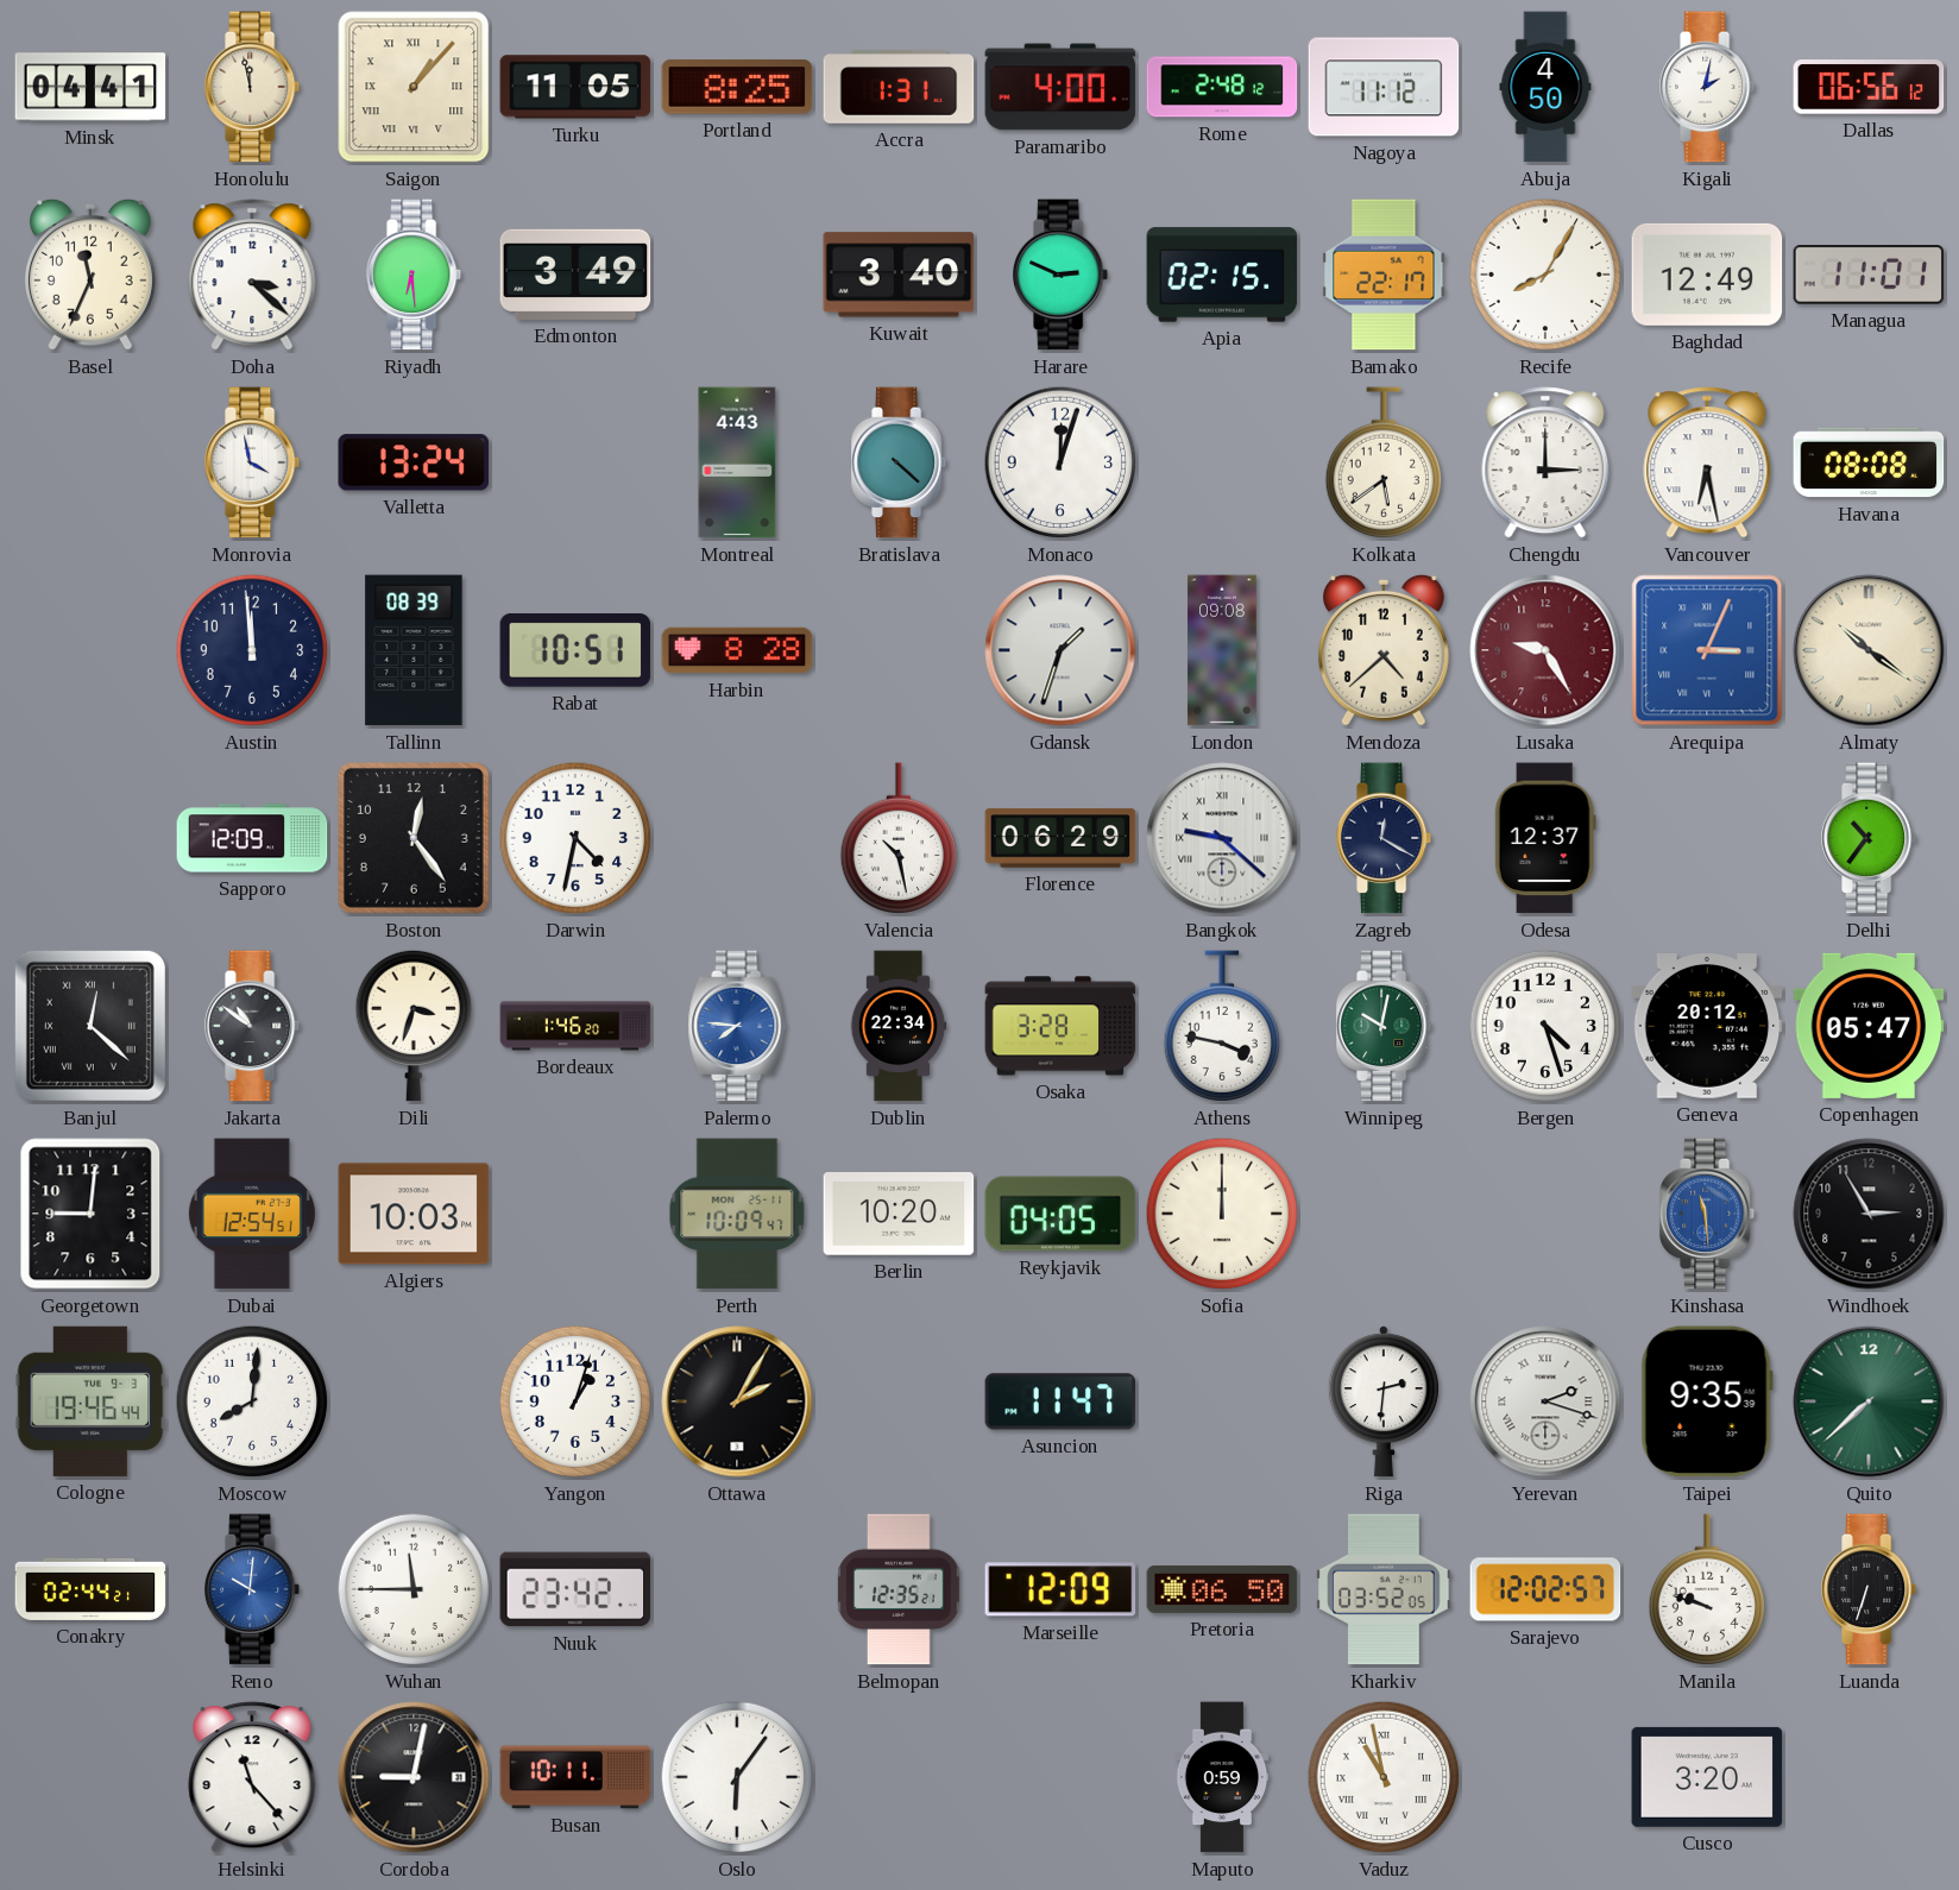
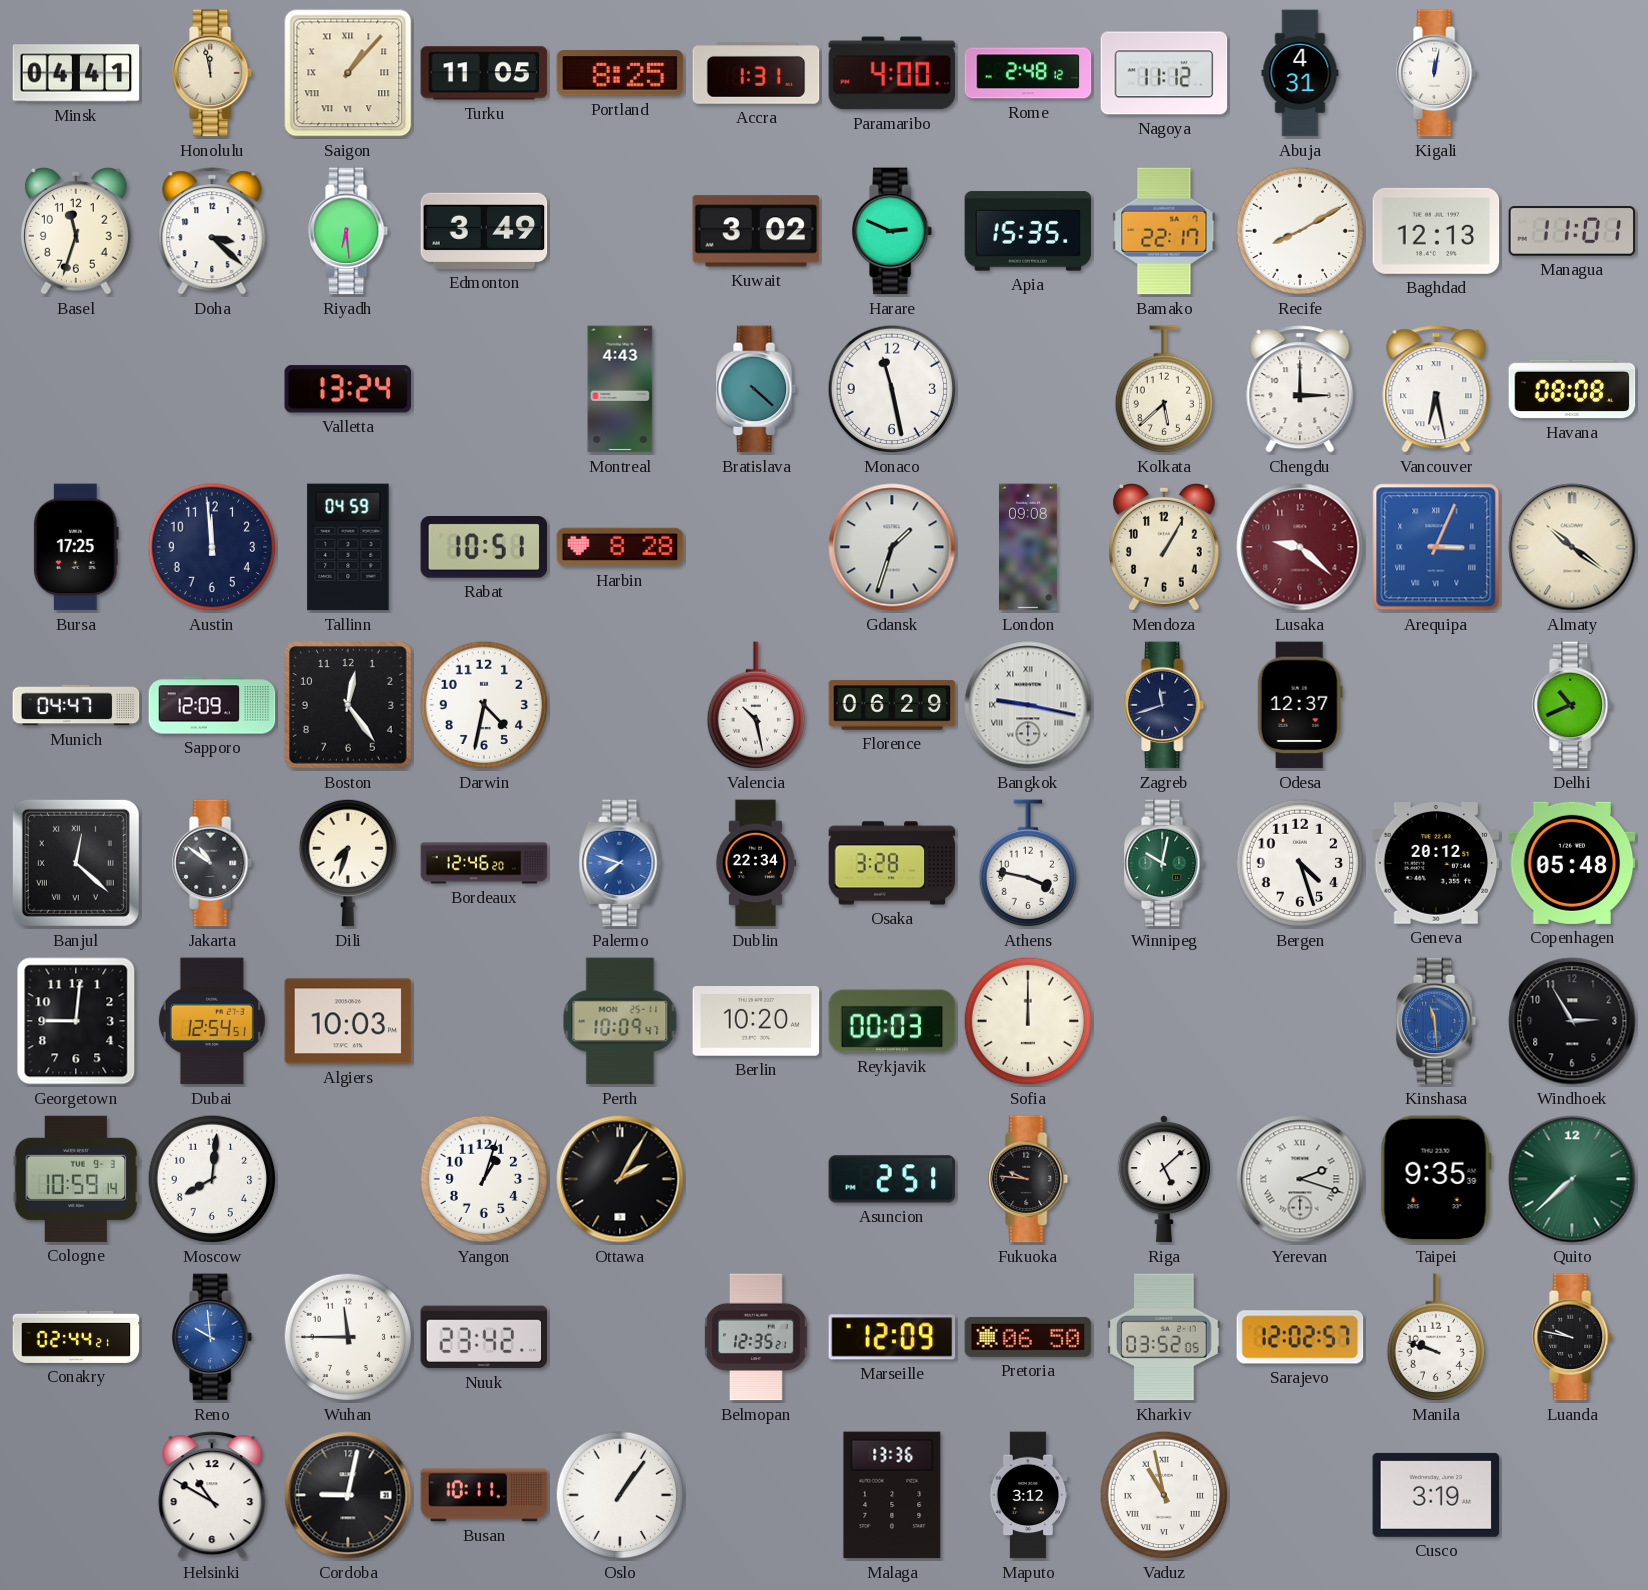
Abuja: 4:50 -> 4:31 (1300, 73)
Kigali: 2:02 -> 12:02 (1437, 73)
Dallas: 06:56 -> none (1869, 87)
Basel: 11:34 -> 11:33 (76, 231)
Kuwait: 3:40 -> 3:02 (756, 231)
Apia: 02:15 -> 15:35 (1028, 231)
Recife: 8:05 -> 8:10 (1300, 231)
Baghdad: 12:49 -> 12:13 (1436, 231)
Monrovia: 3:58 -> none (253, 462)
Monaco: 12:03 -> 11:28 (892, 389)
Kolkata: 5:39 -> 5:38 (1163, 389)
Bursa: none -> 17:25 (76, 547)
Tallinn: 08:39 -> 04:59 (348, 547)
Mendoza: 4:38 -> 1:05 (1164, 547)
Lusaka: 9:25 -> 9:22 (1300, 547)
Munich: none -> 04:47 (76, 705)
Bangkok: 9:22 -> 9:17 (1028, 705)
Zagreb: 12:20 -> 11:42 (1165, 705)
Delhi: 10:36 -> 10:41 (1573, 705)
Dili: 3:33 -> 7:33 (347, 863)
Bordeaux: 1:46 -> 12:46 (484, 863)
Palermo: 7:46 -> 7:48 (620, 863)
Copenhagen: 05:47 -> 05:48 (1572, 863)
Reykjavik: 04:05 -> 00:03 (892, 1021)
Cologne: 19:46 -> 10:59 (76, 1179)
Asuncion: 11:47 -> 2:51 (892, 1179)
Fukuoka: none -> 9:46 (1029, 1179)
Riga: 2:31 -> 5:08 (1164, 1179)
Reno: 10:01 -> 9:59 (213, 1337)
Luanda: 6:33 -> 9:47 (1573, 1337)
Helsinki: 11:23 -> 10:50 (212, 1495)
Oslo: 6:06 -> 1:06 (620, 1495)
Malaga: none -> 13:36 (892, 1495)
Maputo: 0:59 -> 3:12 (1028, 1495)
Cusco: 3:20 -> 3:19 (1436, 1495)
